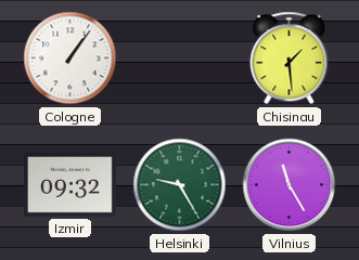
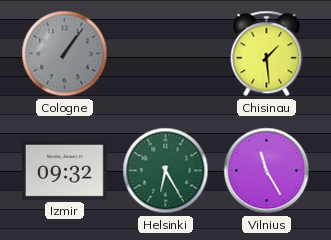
Cologne dial: white -> grey (65, 54)
Helsinki: 9:25 -> 6:25 (166, 171)
